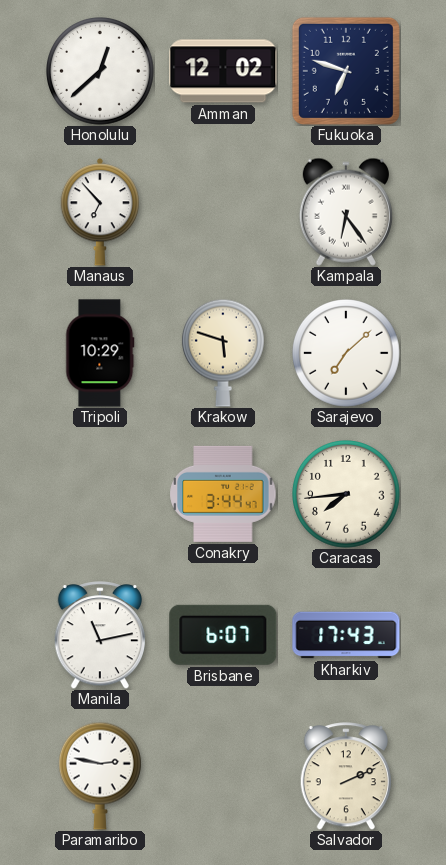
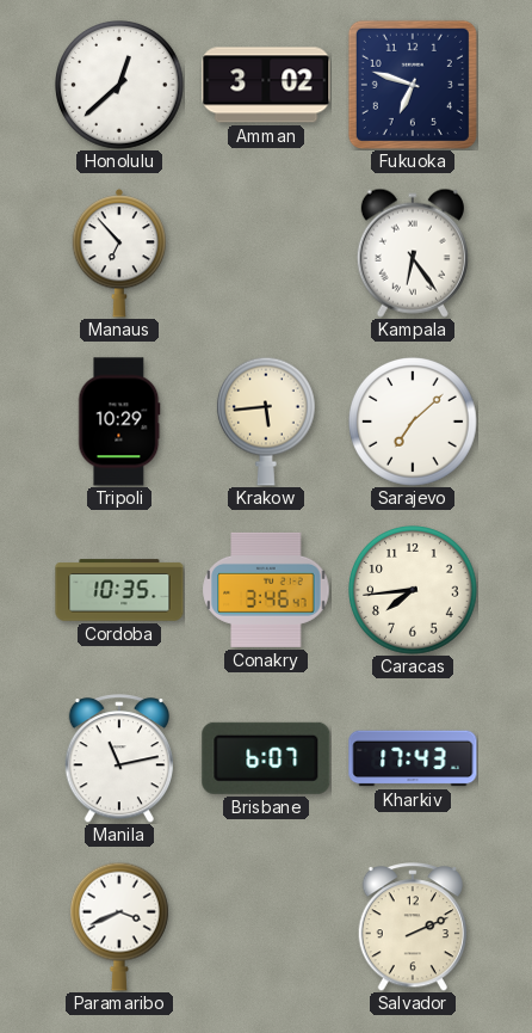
Amman: 12:02 -> 3:02 (266, 85)
Krakow: 5:48 -> 5:44 (266, 422)
Cordoba: none -> 10:35 (119, 590)
Conakry: 3:44 -> 3:46 (266, 590)
Paramaribo: 2:47 -> 3:41 (119, 927)
